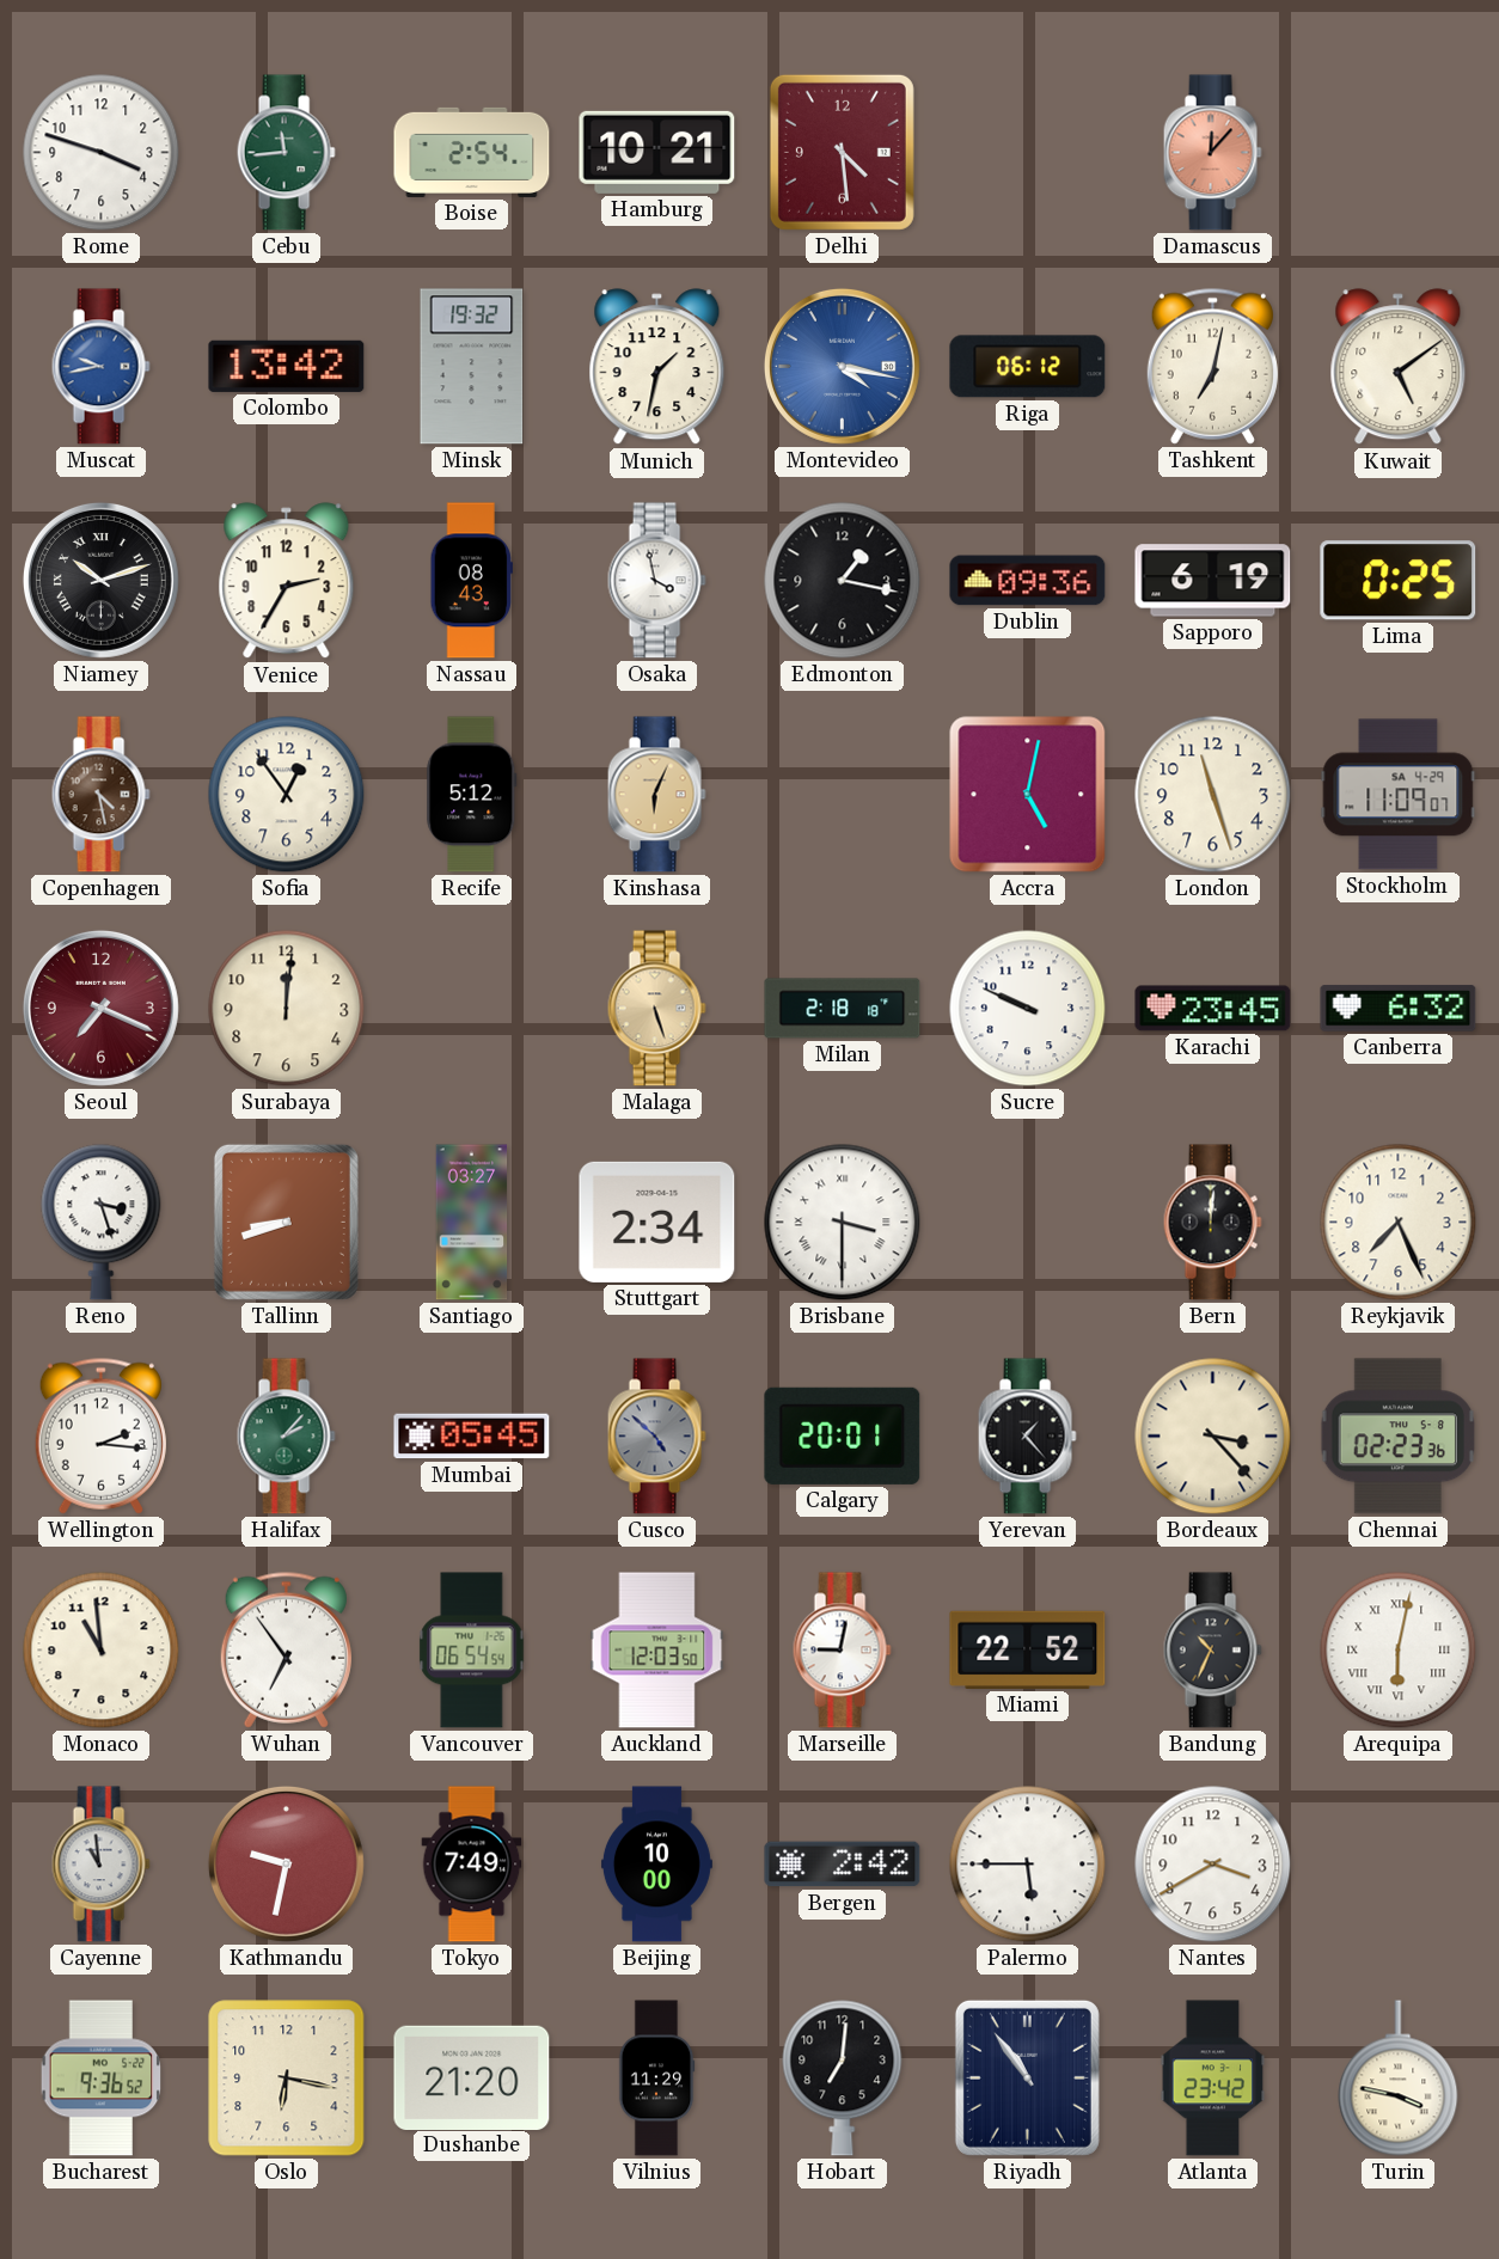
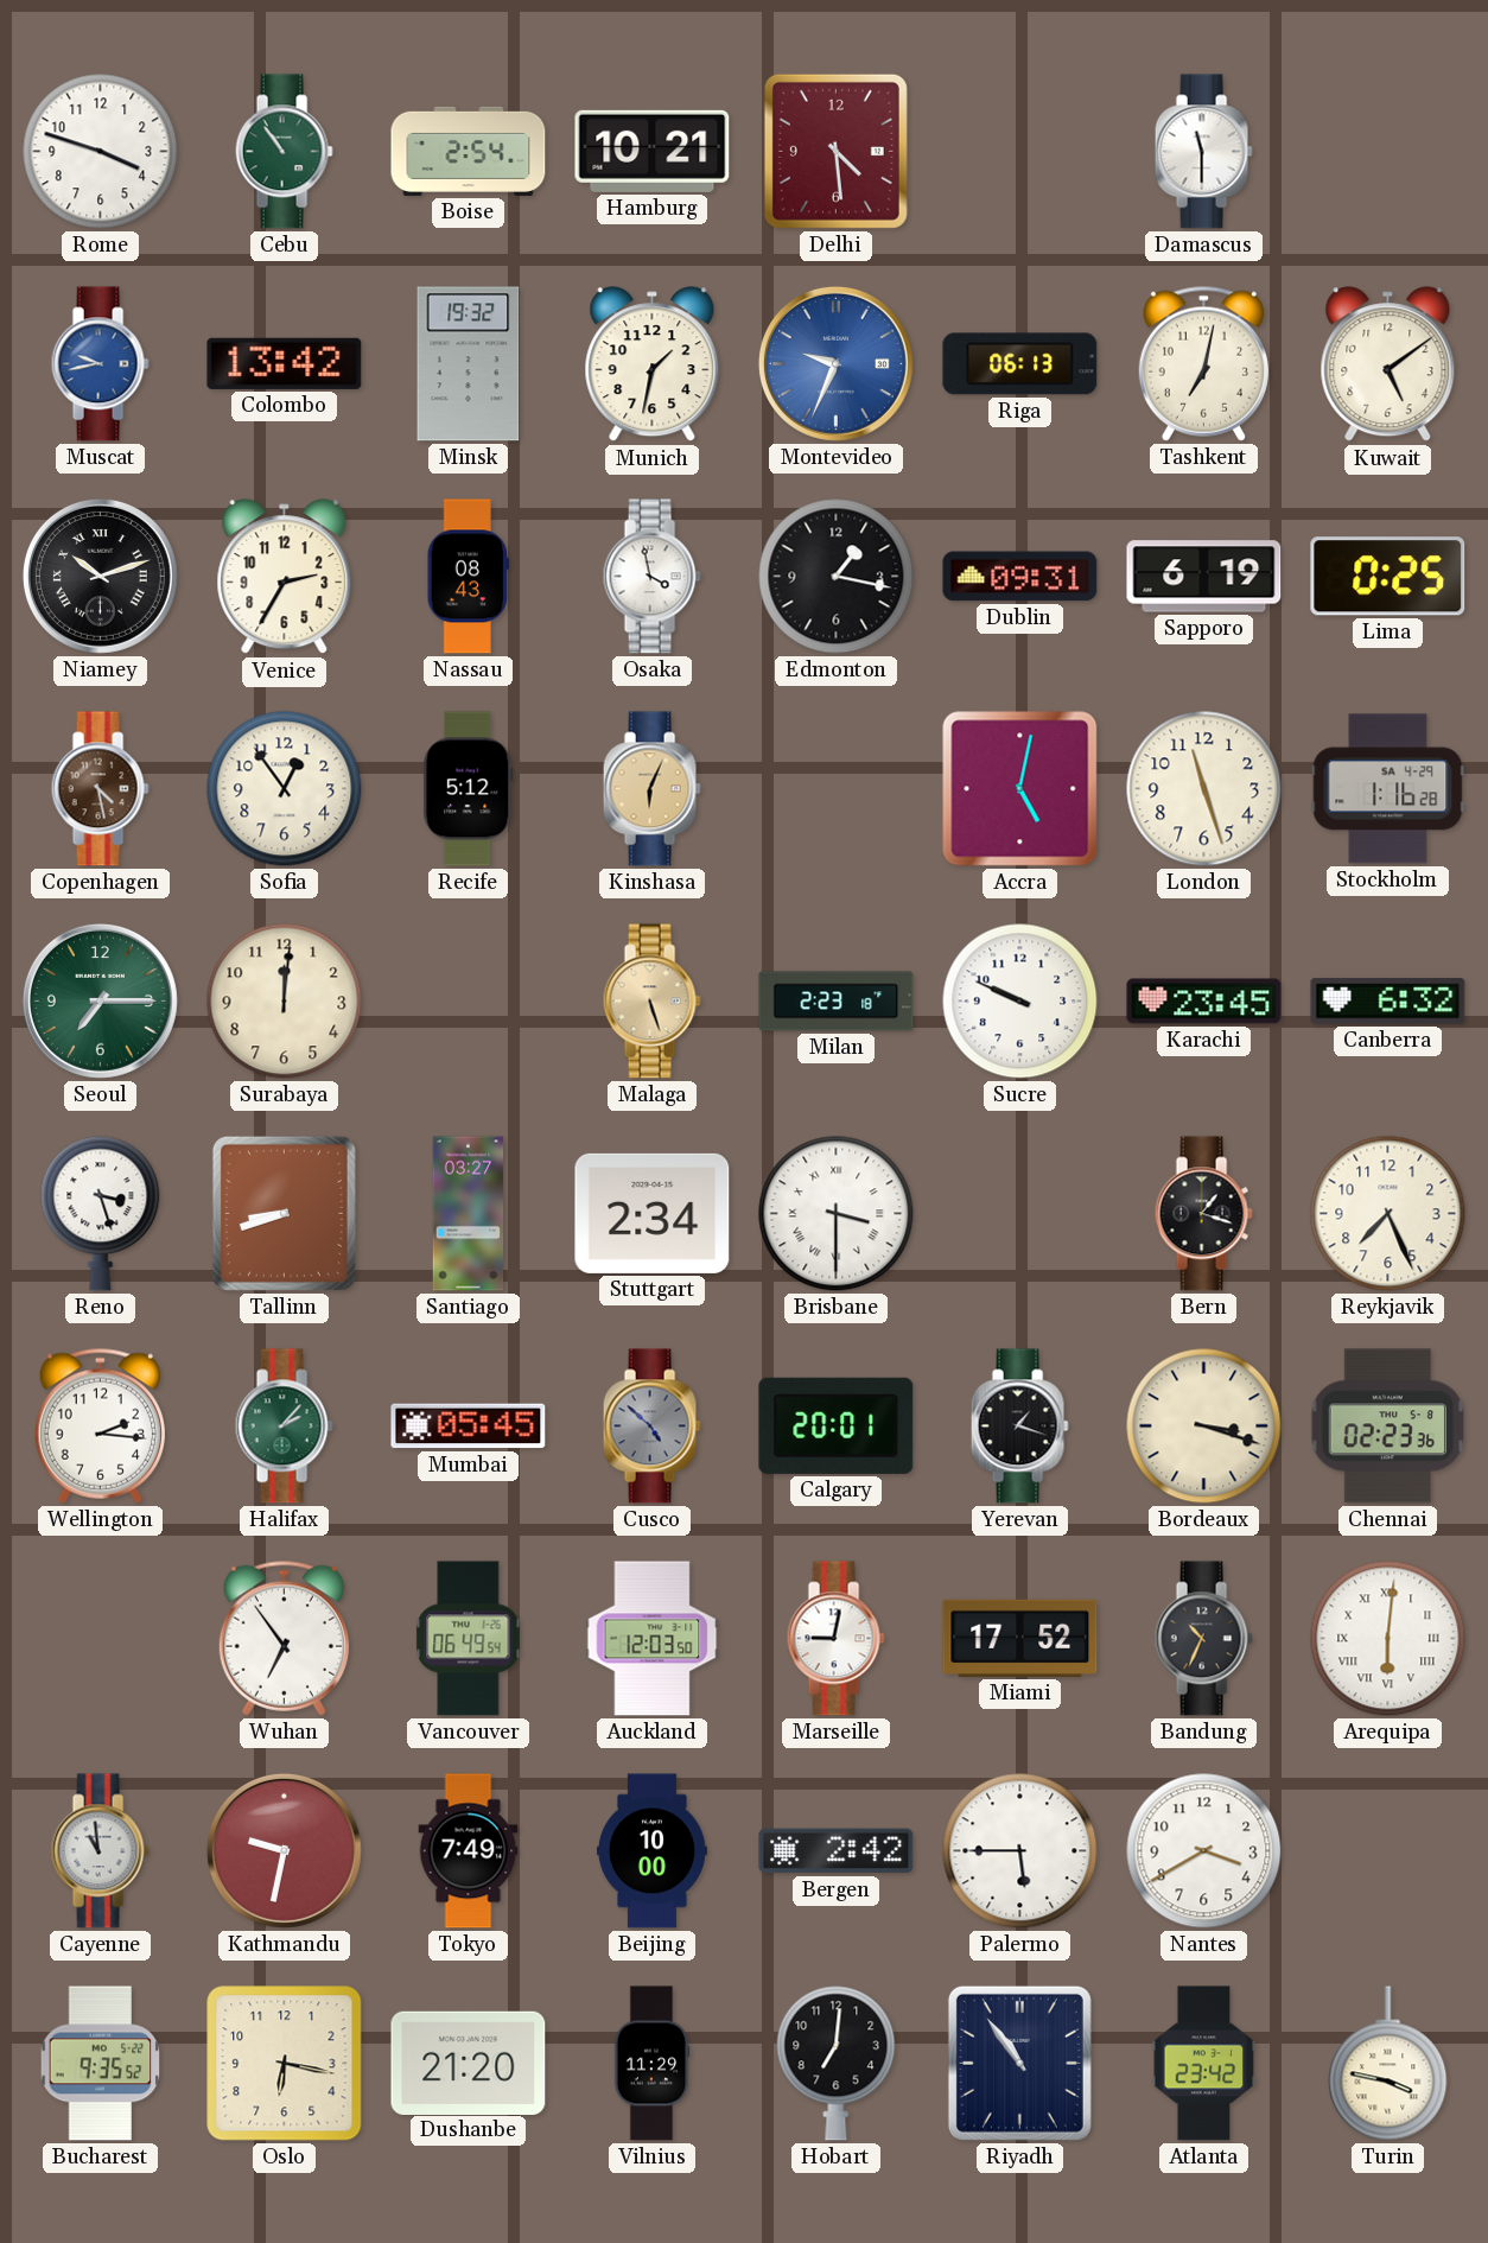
Cebu: 11:44 -> 10:54 (284, 152)
Damascus: 12:07 -> 11:30 (1203, 152)
Damascus dial: salmon -> white (1203, 152)
Montevideo: 4:17 -> 9:34 (835, 363)
Riga: 06:12 -> 06:13 (1020, 364)
Dublin: 09:36 -> 09:31 (1020, 577)
Stockholm: 11:09 -> 1:16 (1388, 789)
Seoul: 7:19 -> 7:15 (100, 1000)
Seoul dial: burgundy -> green (100, 1000)
Milan: 2:18 -> 2:23 (837, 1002)
Bern: 12:01 -> 1:18 (1203, 1214)
Yerevan: 1:23 -> 1:18 (1019, 1427)
Bordeaux: 3:23 -> 3:18 (1204, 1427)
Monaco: 10:59 -> none (102, 1651)
Vancouver: 06:54 -> 06:49 (469, 1639)
Miami: 22:52 -> 17:52 (1020, 1638)
Arequipa: 6:02 -> 6:01 (1388, 1639)
Bucharest: 9:36 -> 9:35 (101, 2064)
